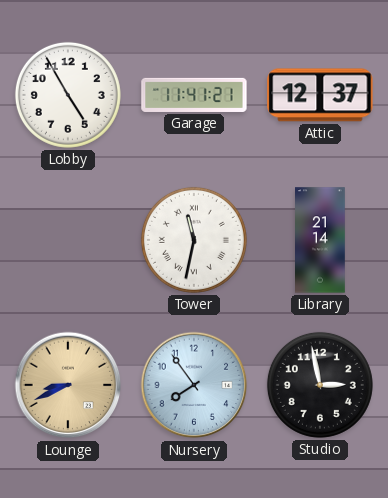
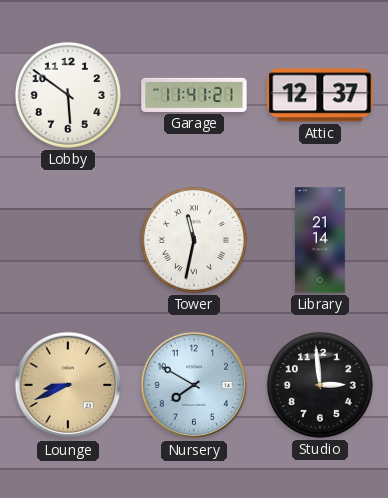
Lobby: 4:55 -> 5:51 (68, 95)
Nursery: 7:54 -> 7:50 (194, 385)
Studio: 2:58 -> 2:59 (320, 385)
